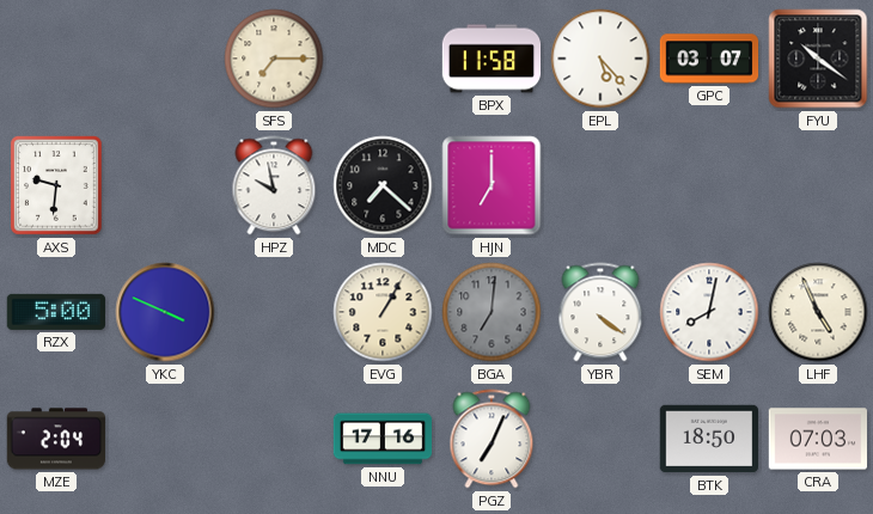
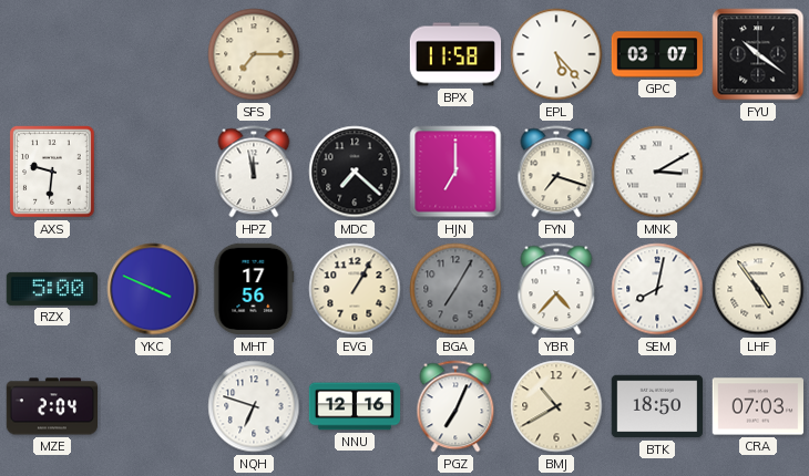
HPZ: 9:58 -> 11:58 (254, 172)
FYN: none -> 7:18 (556, 172)
MNK: none -> 3:10 (657, 172)
MHT: none -> 17:56 (254, 289)
BGA: 7:01 -> 7:05 (455, 289)
YBR: 4:21 -> 4:37 (556, 289)
LHF: 4:56 -> 4:54 (758, 289)
NQH: none -> 6:48 (254, 406)
NNU: 17:16 -> 12:16 (355, 406)
BMJ: none -> 10:40 (556, 406)
